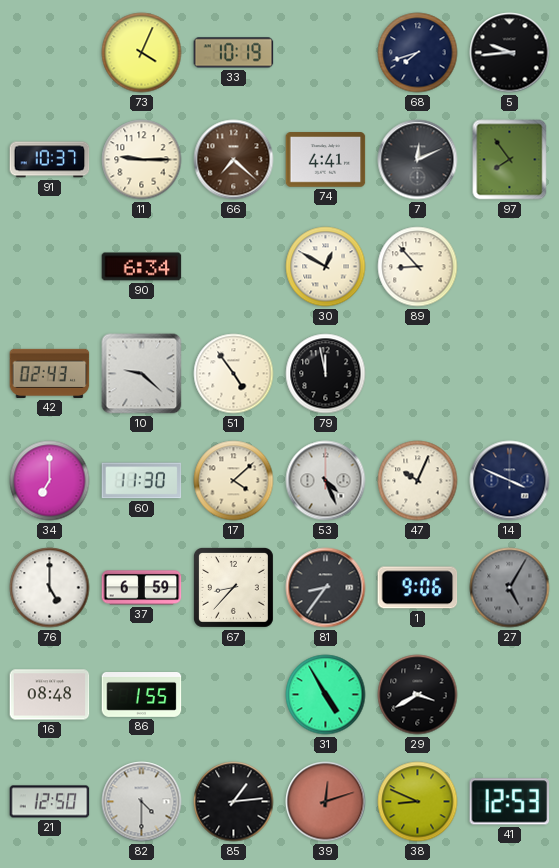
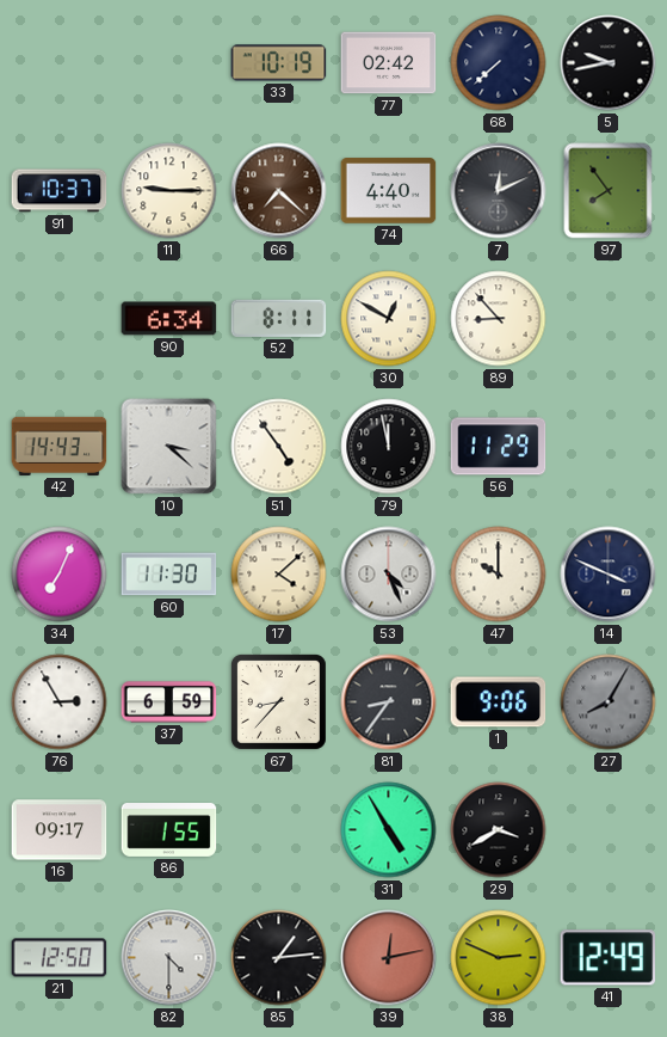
73: 4:04 -> none (142, 53)
77: none -> 02:42 (389, 63)
68: 7:42 -> 7:38 (499, 63)
5: 9:44 -> 9:43 (609, 63)
74: 4:41 -> 4:40 (389, 191)
52: none -> 8:11 (279, 318)
42: 02:43 -> 14:43 (60, 446)
10: 9:22 -> 3:22 (169, 447)
56: none -> 11:29 (499, 447)
34: 7:00 -> 7:04 (60, 575)
47: 10:04 -> 10:00 (499, 575)
76: 5:00 -> 2:55 (60, 702)
27: 5:05 -> 8:05 (609, 702)
16: 08:48 -> 09:17 (60, 830)
39: 12:12 -> 12:13 (389, 958)
38: 8:49 -> 2:49 (499, 958)
41: 12:53 -> 12:49 (609, 958)
